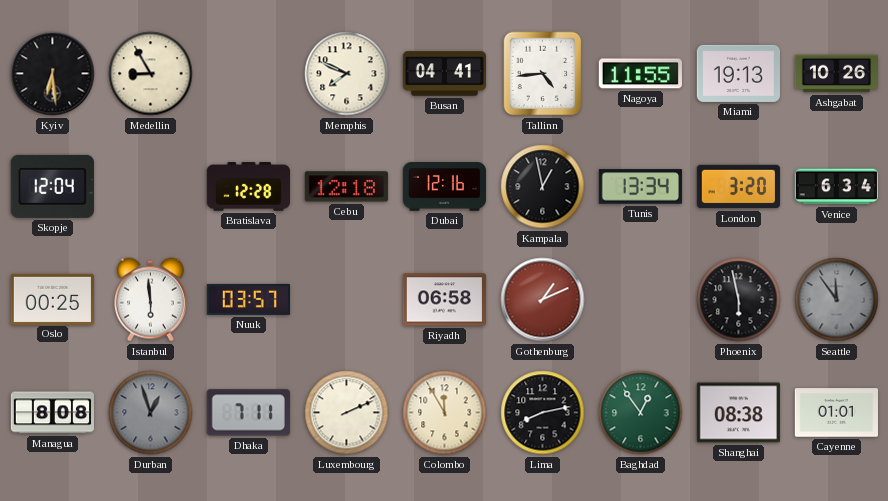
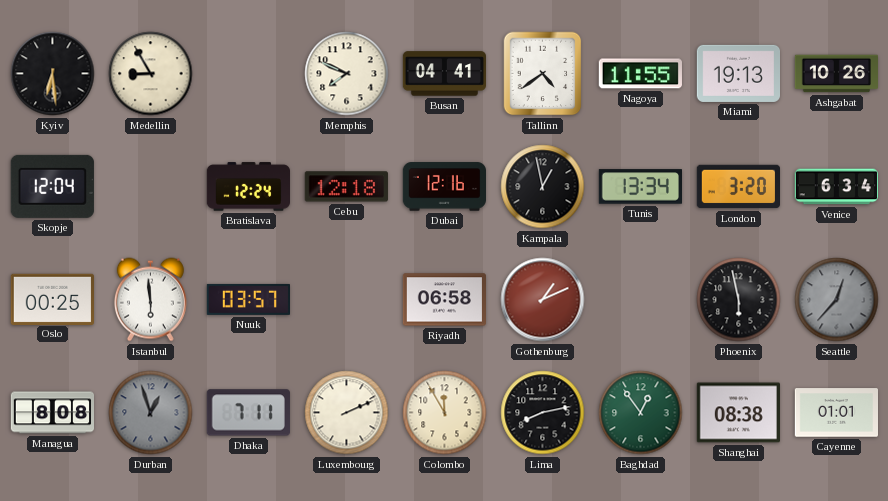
Tallinn: 4:44 -> 4:39 (543, 74)
Bratislava: 12:28 -> 12:24 (248, 187)
Seattle: 11:54 -> 12:37 (837, 300)
